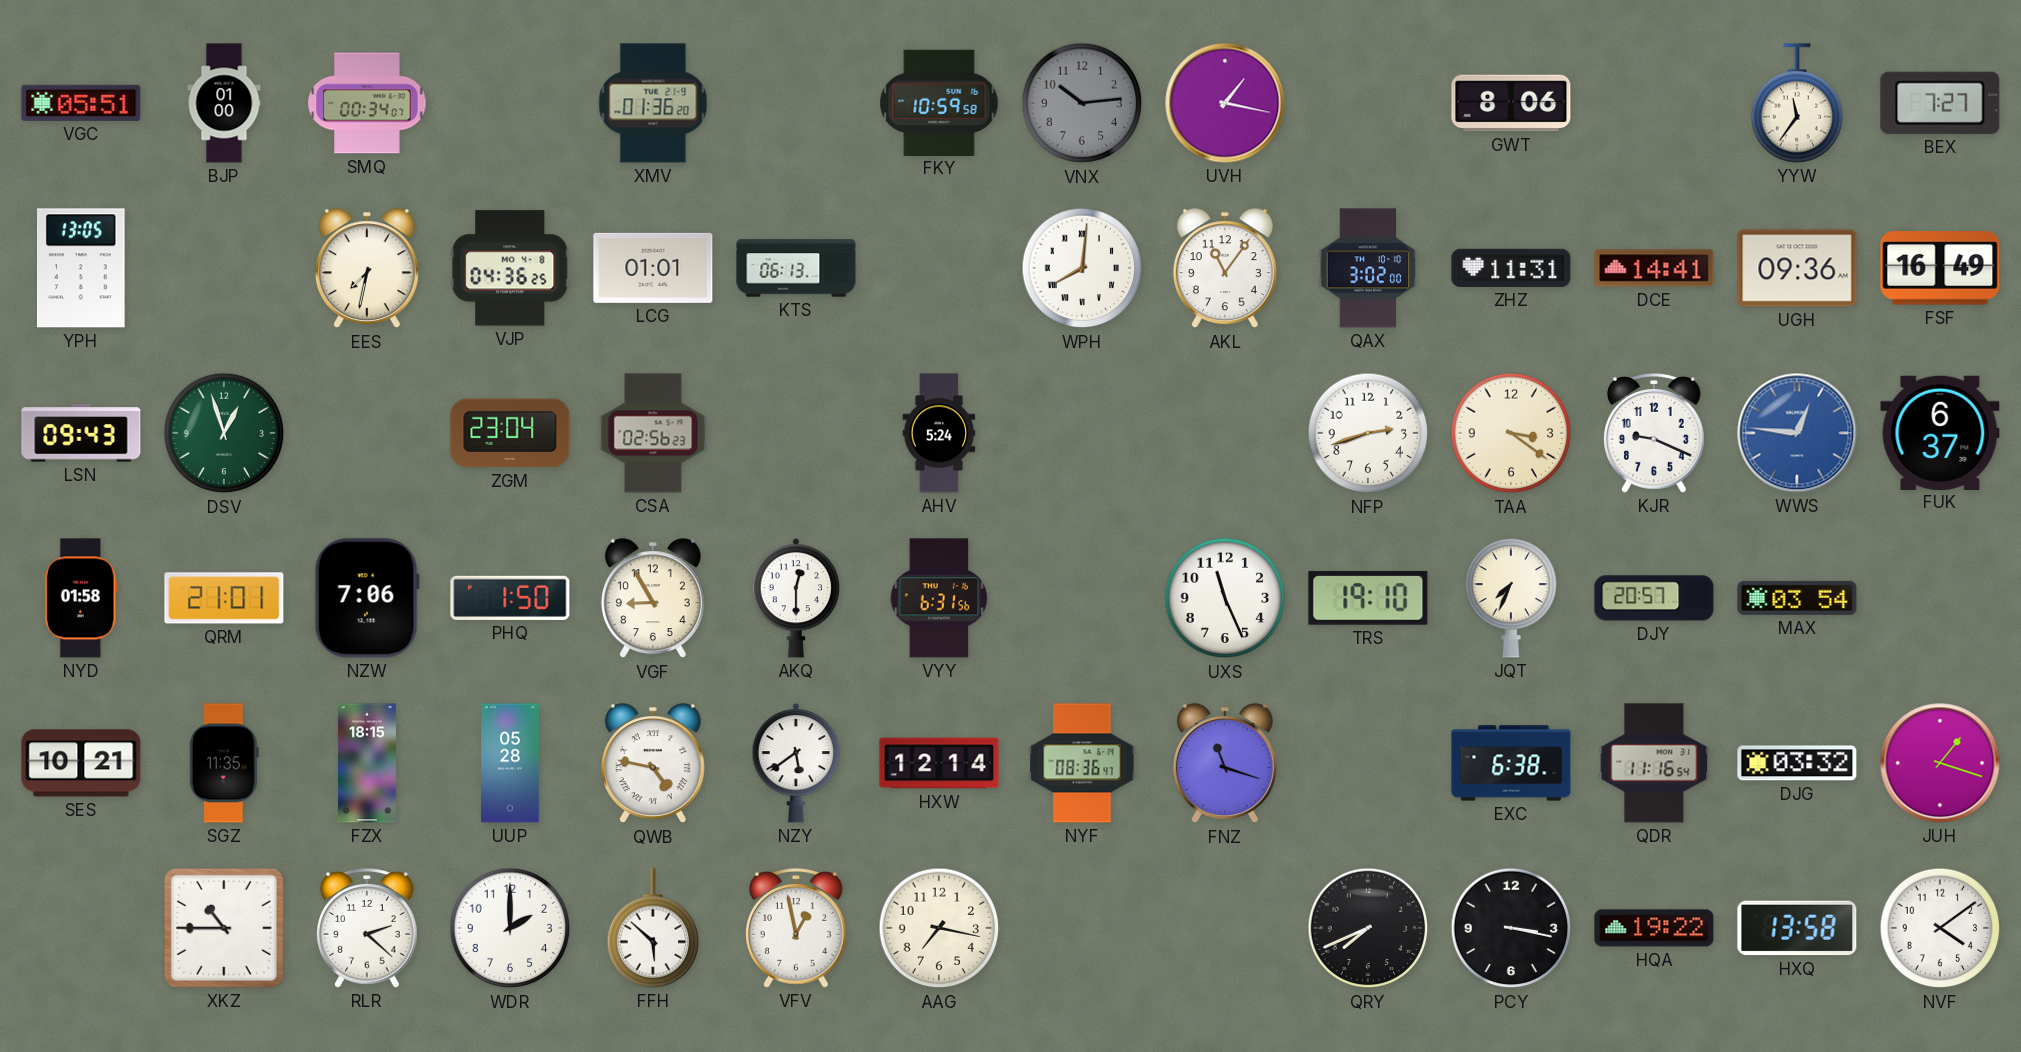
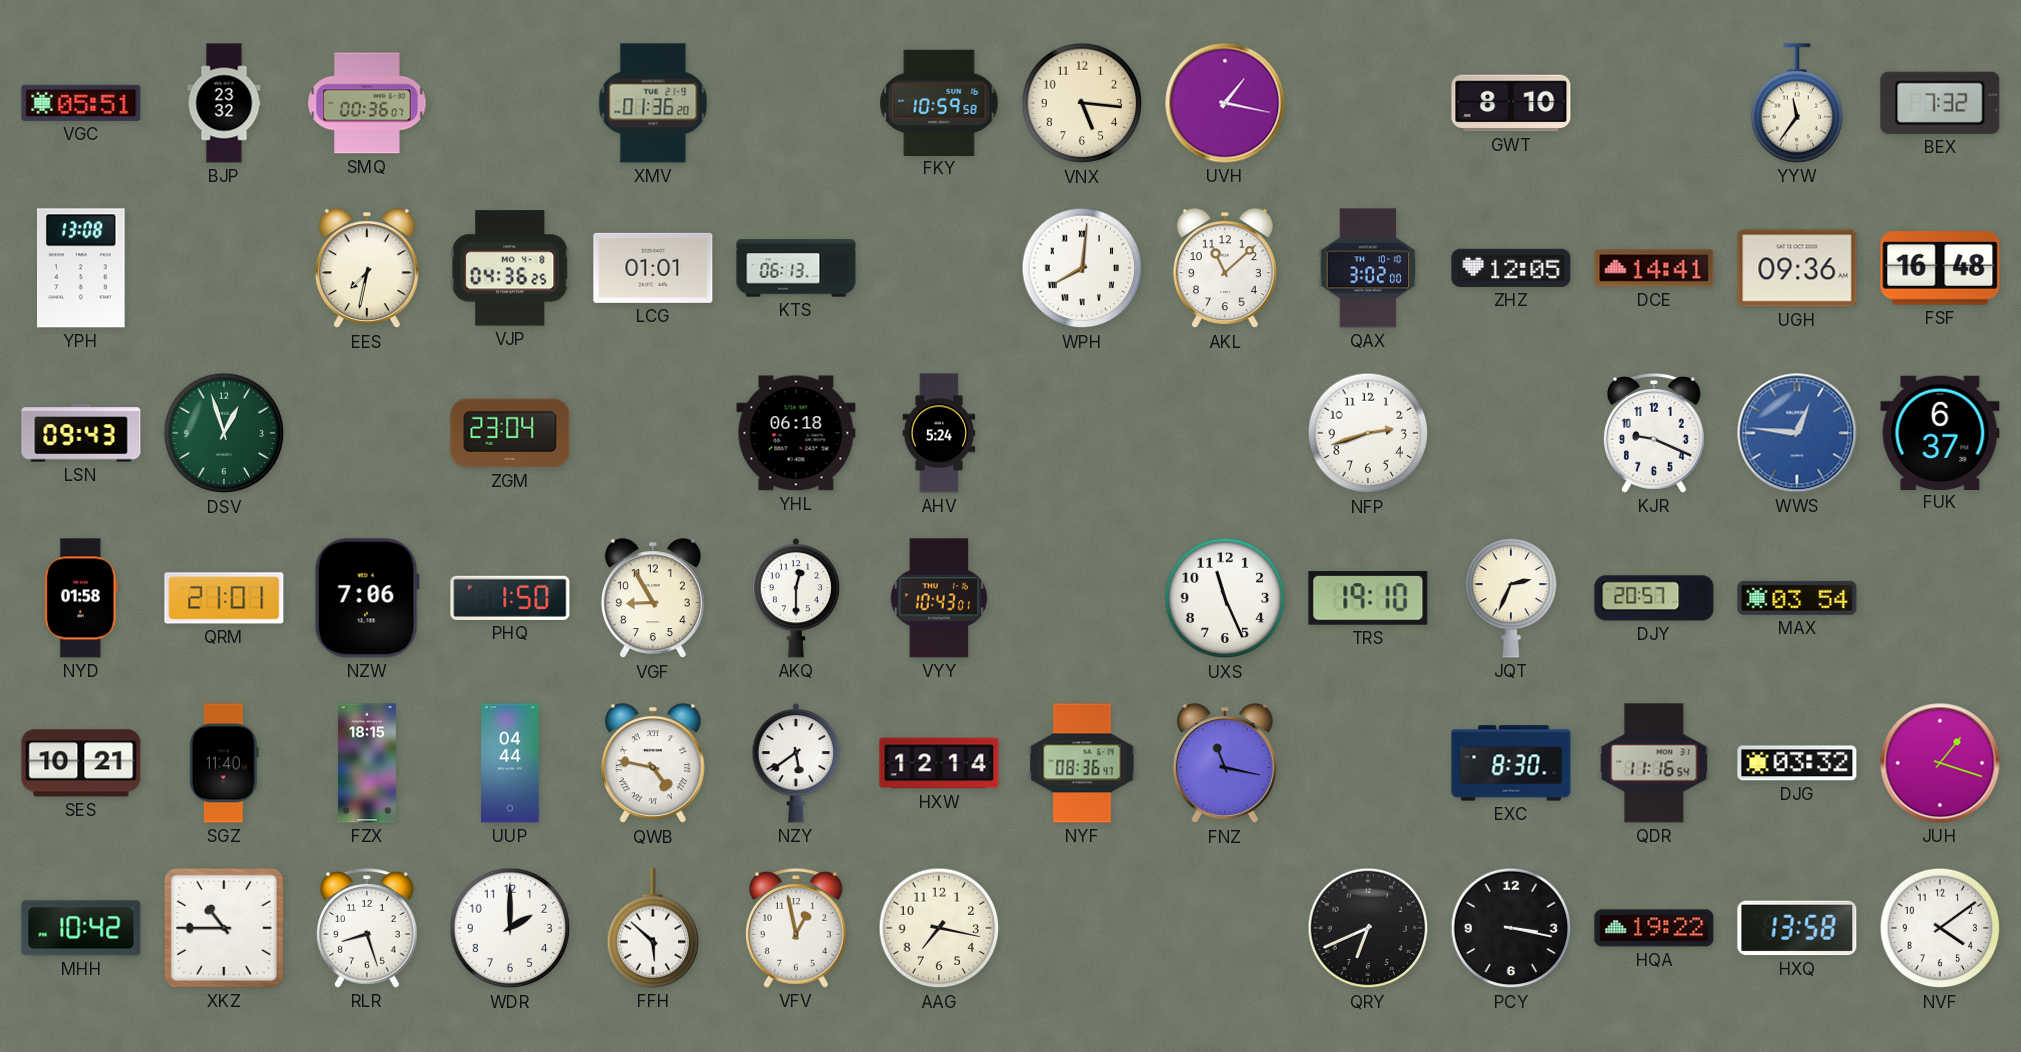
BJP: 01:00 -> 23:32 (224, 103)
SMQ: 00:34 -> 00:36 (367, 103)
VNX: 10:14 -> 5:16 (1082, 103)
VNX dial: grey -> cream (1082, 103)
GWT: 8:06 -> 8:10 (1511, 103)
BEX: 7:27 -> 7:32 (1940, 103)
YPH: 13:05 -> 13:08 (82, 268)
AKL: 11:06 -> 11:08 (1225, 269)
ZHZ: 11:31 -> 12:05 (1511, 268)
FSF: 16:49 -> 16:48 (1940, 268)
CSA: 02:56 -> none (653, 433)
YHL: none -> 06:18 (796, 433)
TAA: 3:21 -> none (1511, 433)
VYY: 6:31 -> 10:43 (939, 598)
JQT: 7:34 -> 2:34 (1511, 599)
SGZ: 11:35 -> 11:40 (224, 763)
UUP: 05:28 -> 04:44 (510, 763)
FNZ: 11:18 -> 11:17 (1225, 764)
EXC: 6:38 -> 8:30 (1511, 763)
MHH: none -> 10:42 (81, 928)
RLR: 2:22 -> 8:27 (368, 928)
QRY: 7:41 -> 6:41 (1368, 928)
